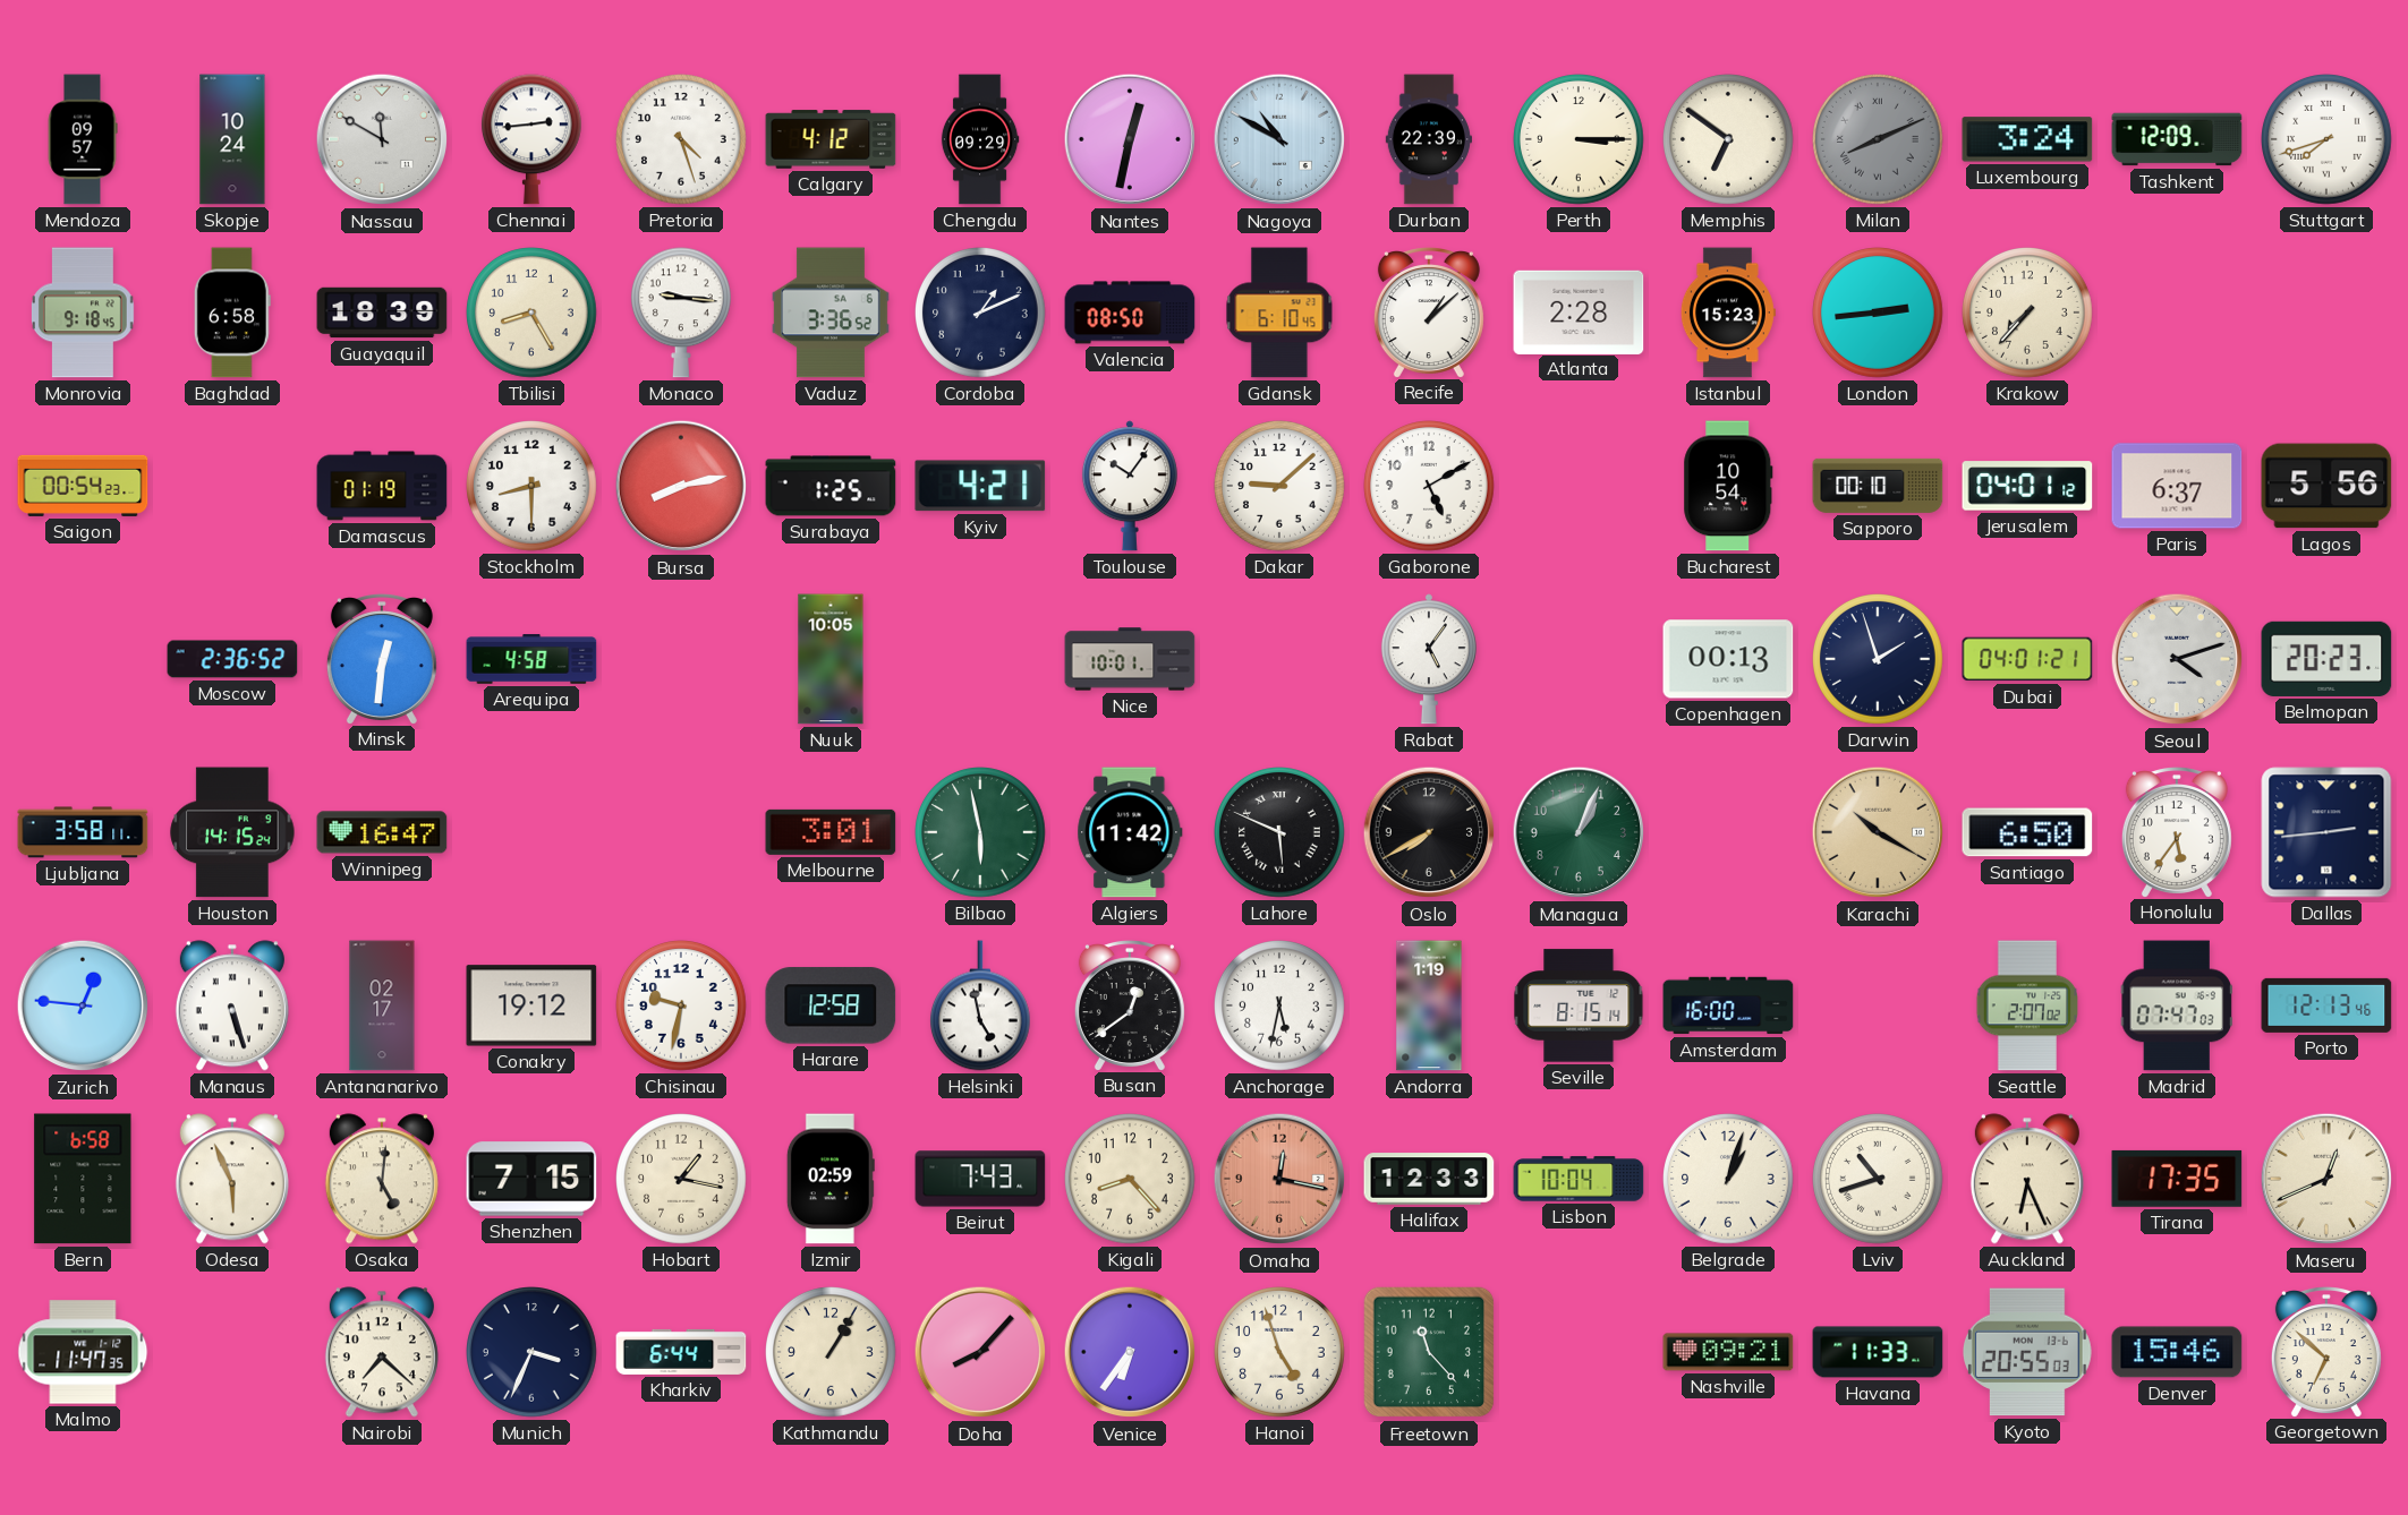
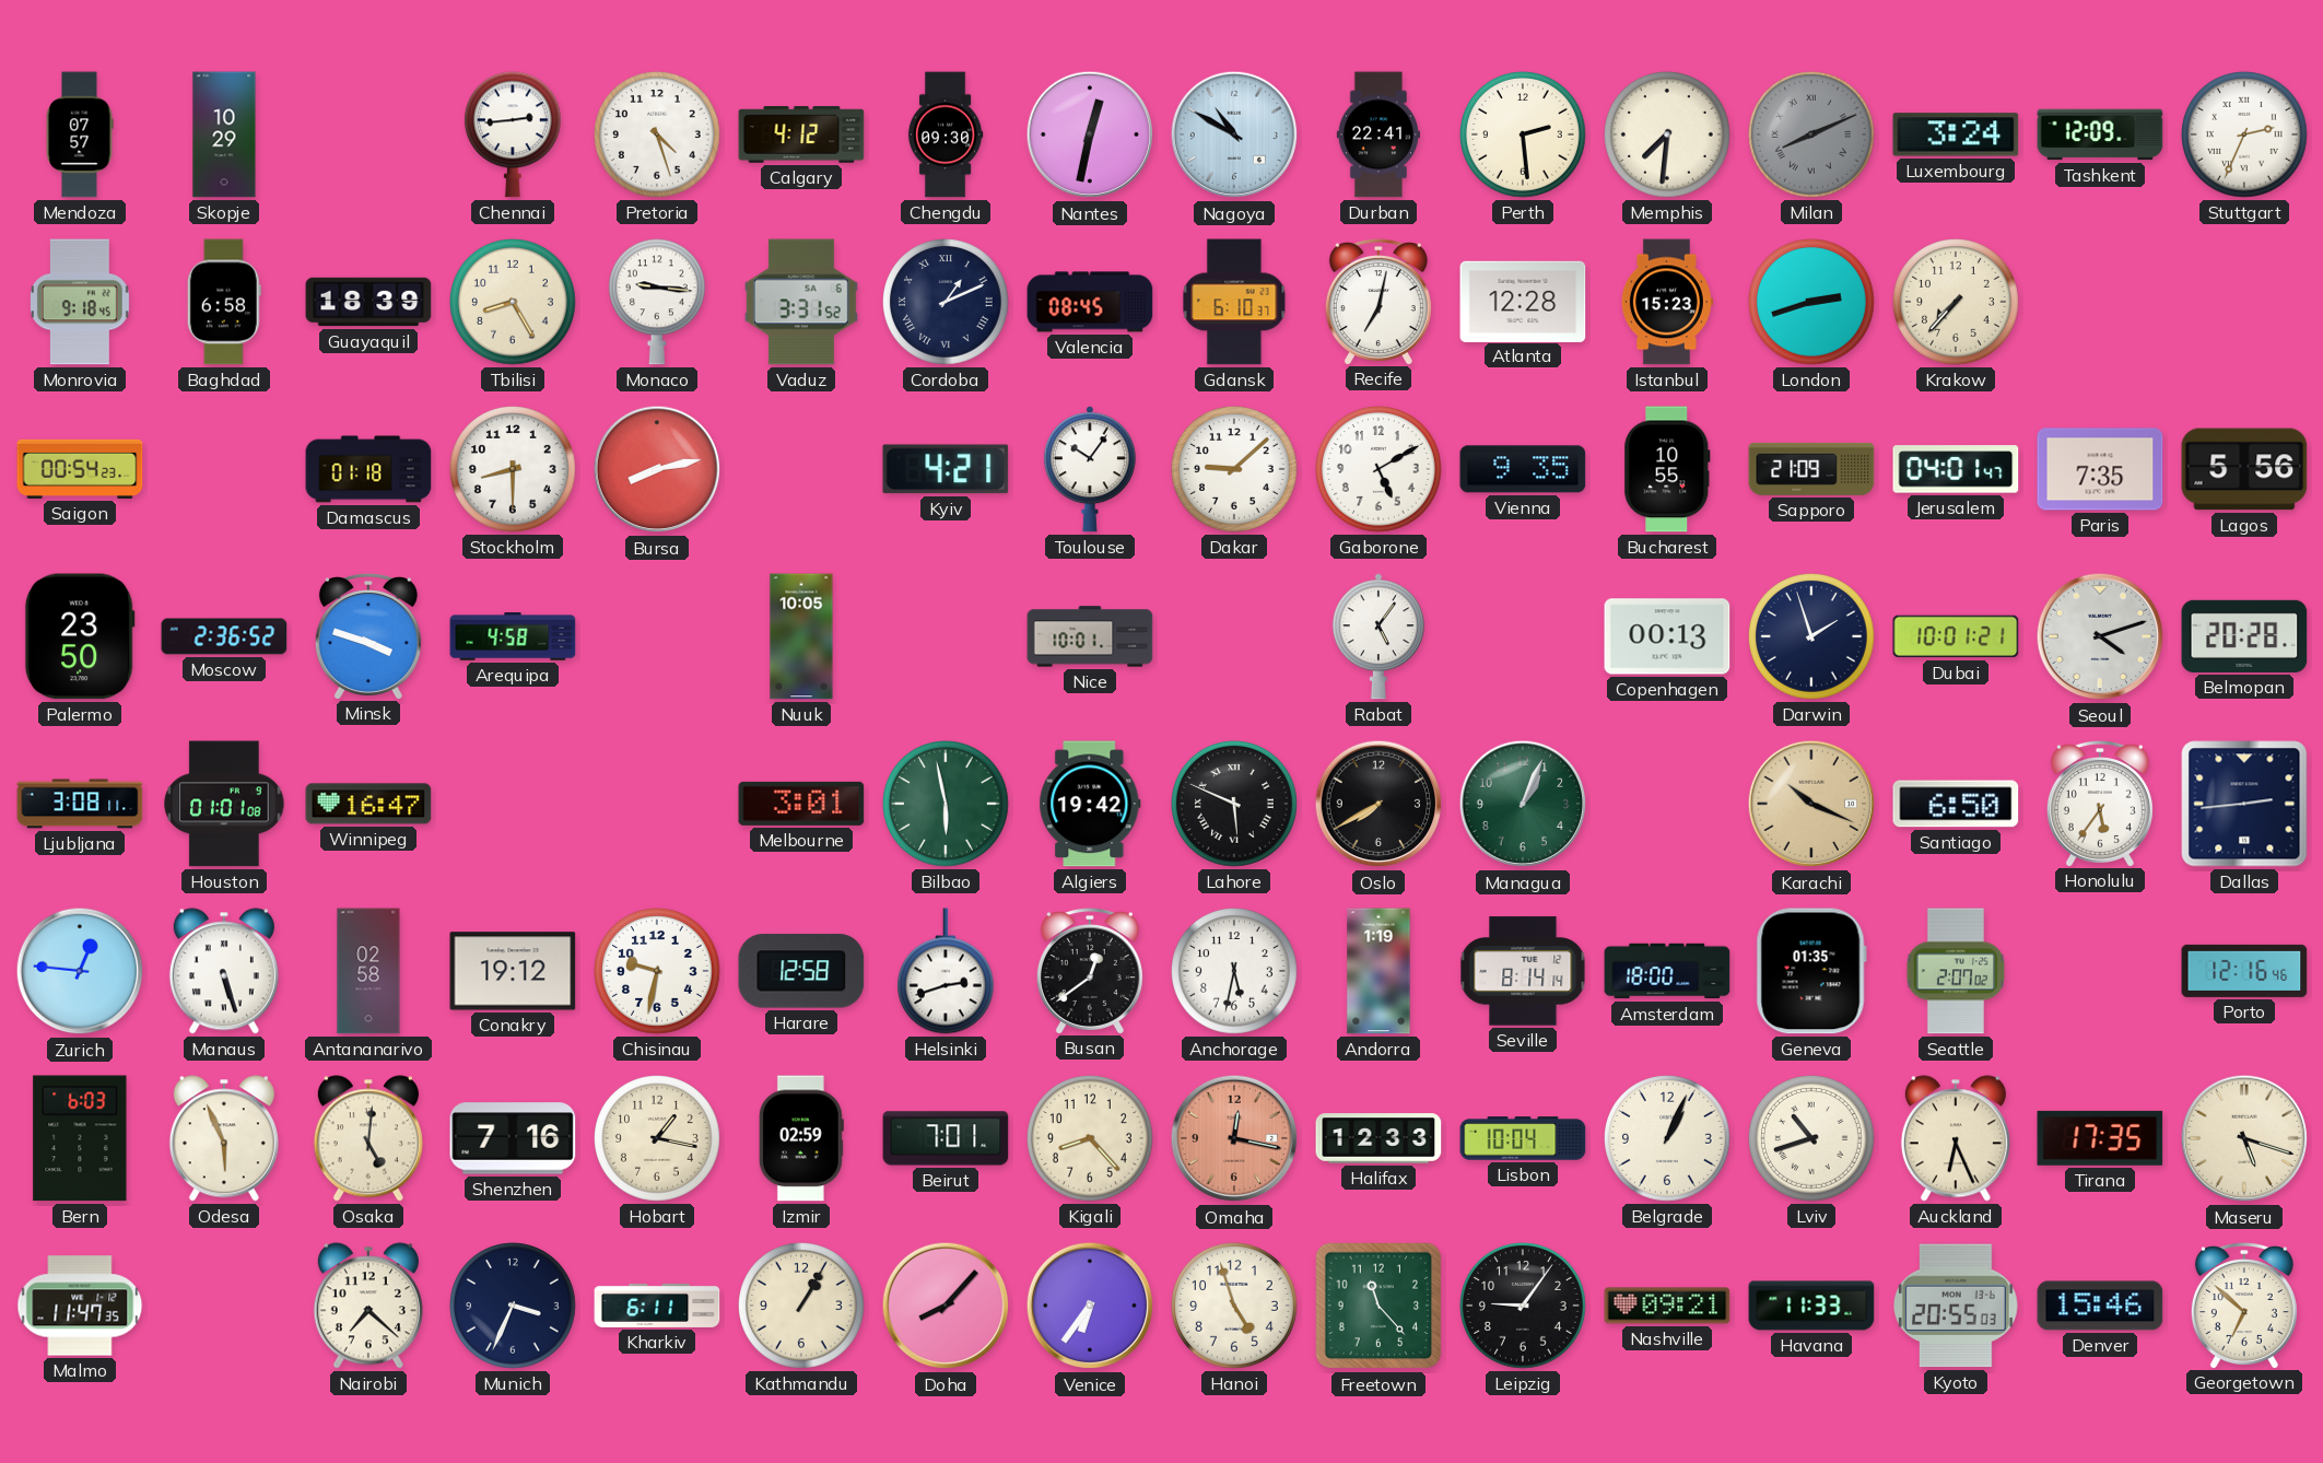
Mendoza: 09:57 -> 07:57 (80, 134)
Skopje: 10:24 -> 10:29 (224, 134)
Nassau: 11:50 -> none (382, 139)
Chengdu: 09:29 -> 09:30 (946, 134)
Durban: 22:39 -> 22:41 (1378, 134)
Perth: 3:15 -> 2:29 (1524, 136)
Memphis: 6:51 -> 7:31 (1668, 136)
Stuttgart: 7:42 -> 2:34 (2245, 136)
Vaduz: 3:36 -> 3:31 (801, 302)
Cordoba numerals: Arabic -> Roman (947, 303)
Valencia: 08:50 -> 08:45 (1090, 302)
Gdansk: 6:10:45 -> 6:10:37 (1234, 302)
Recife: 1:08 -> 7:02 (1378, 302)
Atlanta: 2:28 -> 12:28 (1523, 301)
London: 2:44 -> 2:42 (1812, 303)
Damascus: 01:19 -> 01:18 (368, 469)
Surabaya: 1:25 -> none (831, 486)
Vienna: none -> 9:35 (1523, 469)
Bucharest: 10:54 -> 10:55 (1667, 469)
Sapporo: 00:10 -> 21:09 (1811, 469)
Jerusalem: 04:01:12 -> 04:01:47 (1956, 469)
Paris: 6:37 -> 7:35 (2100, 469)
Palermo: none -> 23:50 (80, 636)
Minsk: 12:31 -> 3:48 (368, 636)
Dubai: 04:01 -> 10:01 (1956, 636)
Belmopan: 20:23 -> 20:28 (2244, 636)
Ljubljana: 3:58 -> 3:08 (80, 804)
Houston: 14:15 -> 01:01 (224, 804)
Algiers: 11:42 -> 19:42 (1090, 804)
Karachi: 10:20 -> 10:19 (1811, 804)
Antananarivo: 02:17 -> 02:58 (368, 971)
Helsinki: 4:58 -> 2:42 (946, 971)
Seville: 8:15 -> 8:14 (1523, 971)
Amsterdam: 16:00 -> 18:00 (1667, 971)
Geneva: none -> 01:35 (1811, 971)
Madrid: 07:47 -> none (2176, 1005)
Porto: 12:13 -> 12:16 (2244, 971)
Bern: 6:58 -> 6:03 (80, 1138)
Shenzhen: 7:15 -> 7:16 (513, 1138)
Beirut: 7:43 -> 7:01 (946, 1138)
Belgrade: 1:03 -> 1:04 (1668, 1139)
Maseru: 12:41 -> 5:18 (2244, 1138)
Kharkiv: 6:44 -> 6:11 (657, 1306)
Leipzig: none -> 9:06 (1524, 1307)
